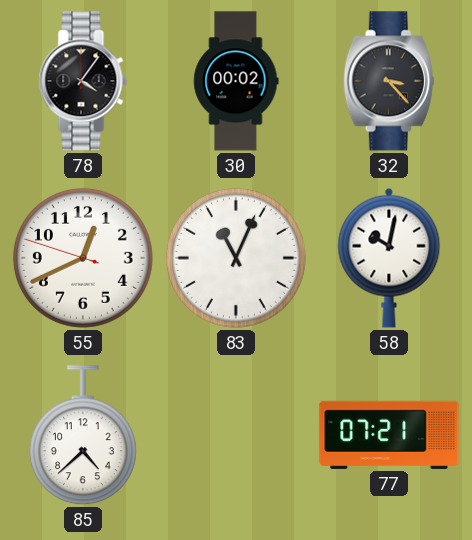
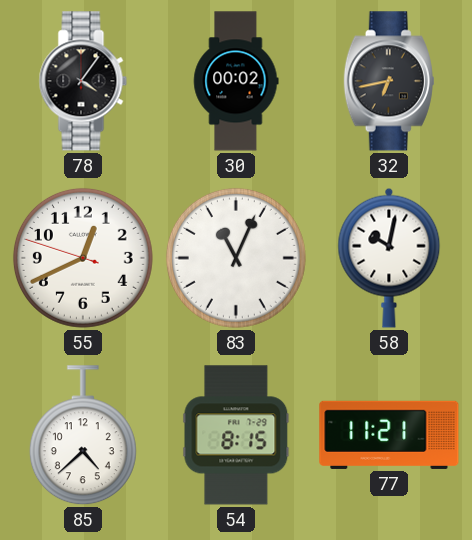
32: 3:23 -> 6:43 (389, 81)
54: none -> 8:15 (236, 435)
77: 07:21 -> 11:21 (389, 435)
